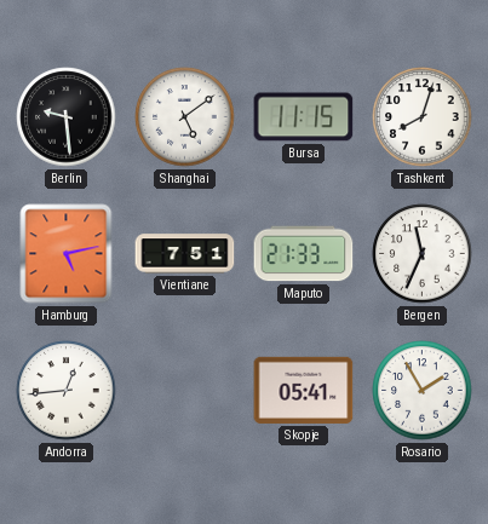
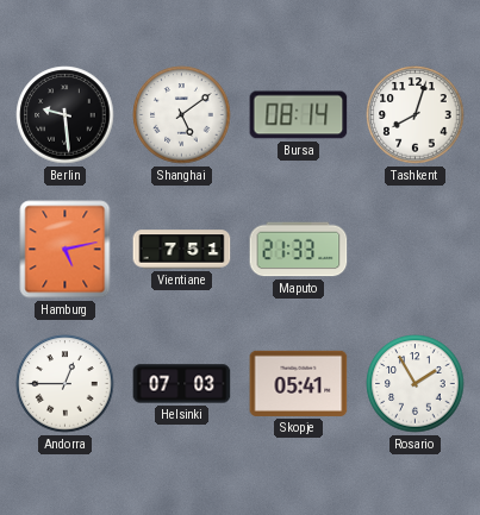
Bursa: 11:15 -> 08:14 (299, 115)
Bergen: 11:34 -> none (423, 254)
Andorra: 12:44 -> 12:45 (66, 384)
Helsinki: none -> 07:03 (182, 384)
